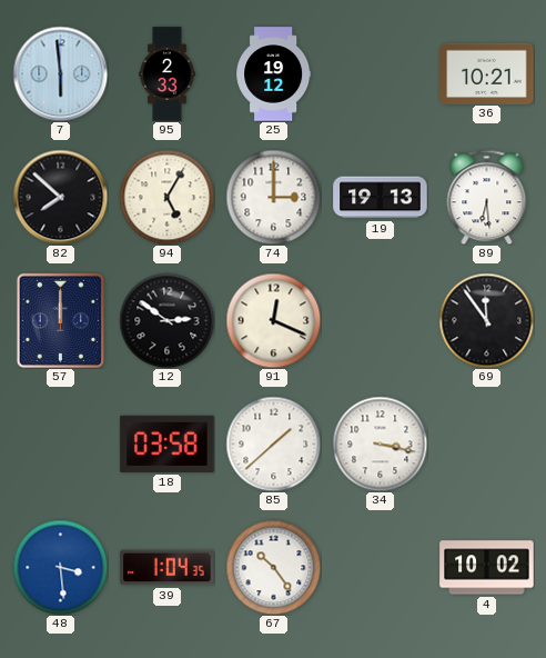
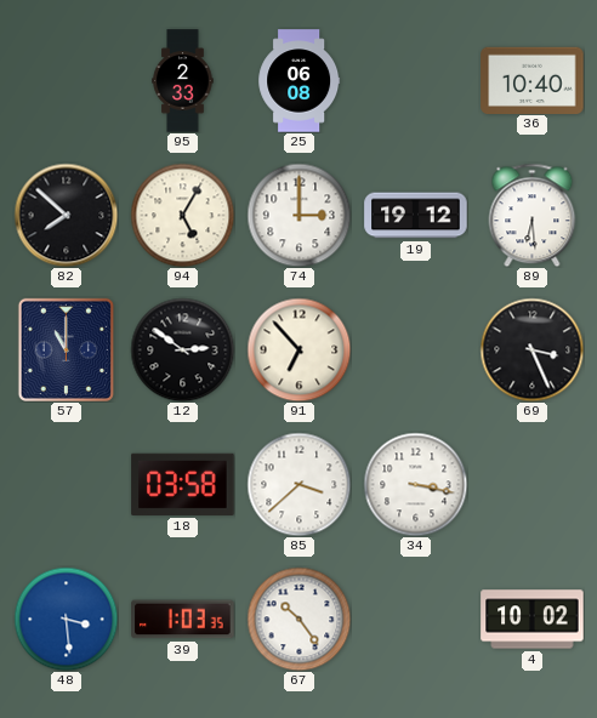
7: 5:59 -> none (60, 73)
25: 19:12 -> 06:08 (300, 81)
36: 10:21 -> 10:40 (533, 80)
19: 19:13 -> 19:12 (416, 216)
57: 12:00 -> 11:00 (66, 349)
91: 12:19 -> 6:53 (298, 349)
69: 11:54 -> 3:26 (531, 349)
85: 1:38 -> 3:38 (298, 484)
39: 1:04 -> 1:03 (183, 620)
